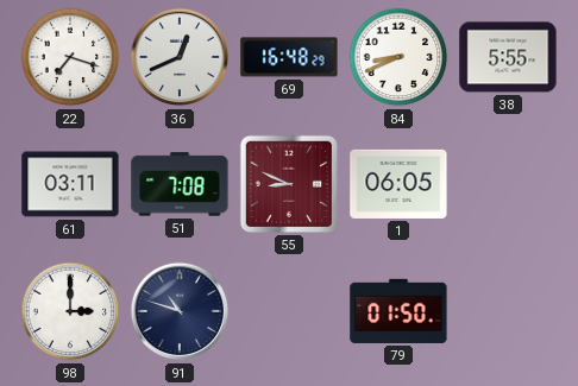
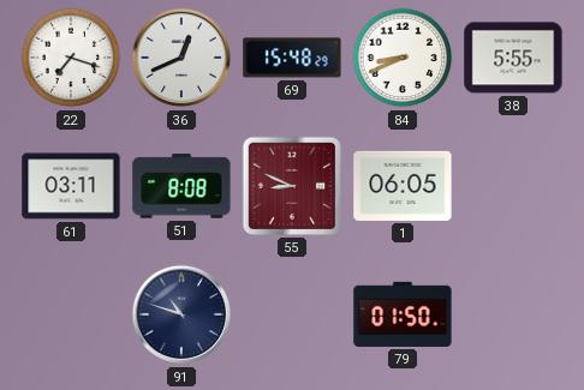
69: 16:48 -> 15:48 (292, 58)
51: 7:08 -> 8:08 (181, 186)
98: 3:00 -> none (70, 311)
